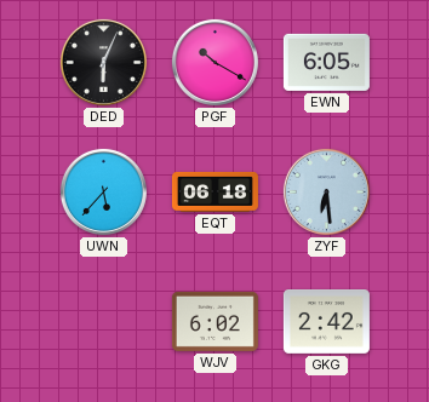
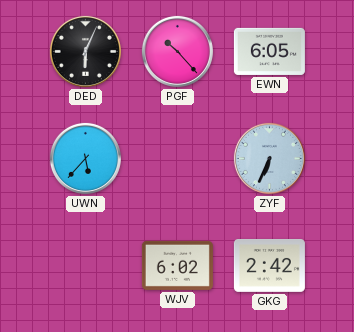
PGF: 10:20 -> 10:23 (177, 51)
EQT: 06:18 -> none (215, 191)
ZYF: 6:29 -> 6:34 (269, 158)
